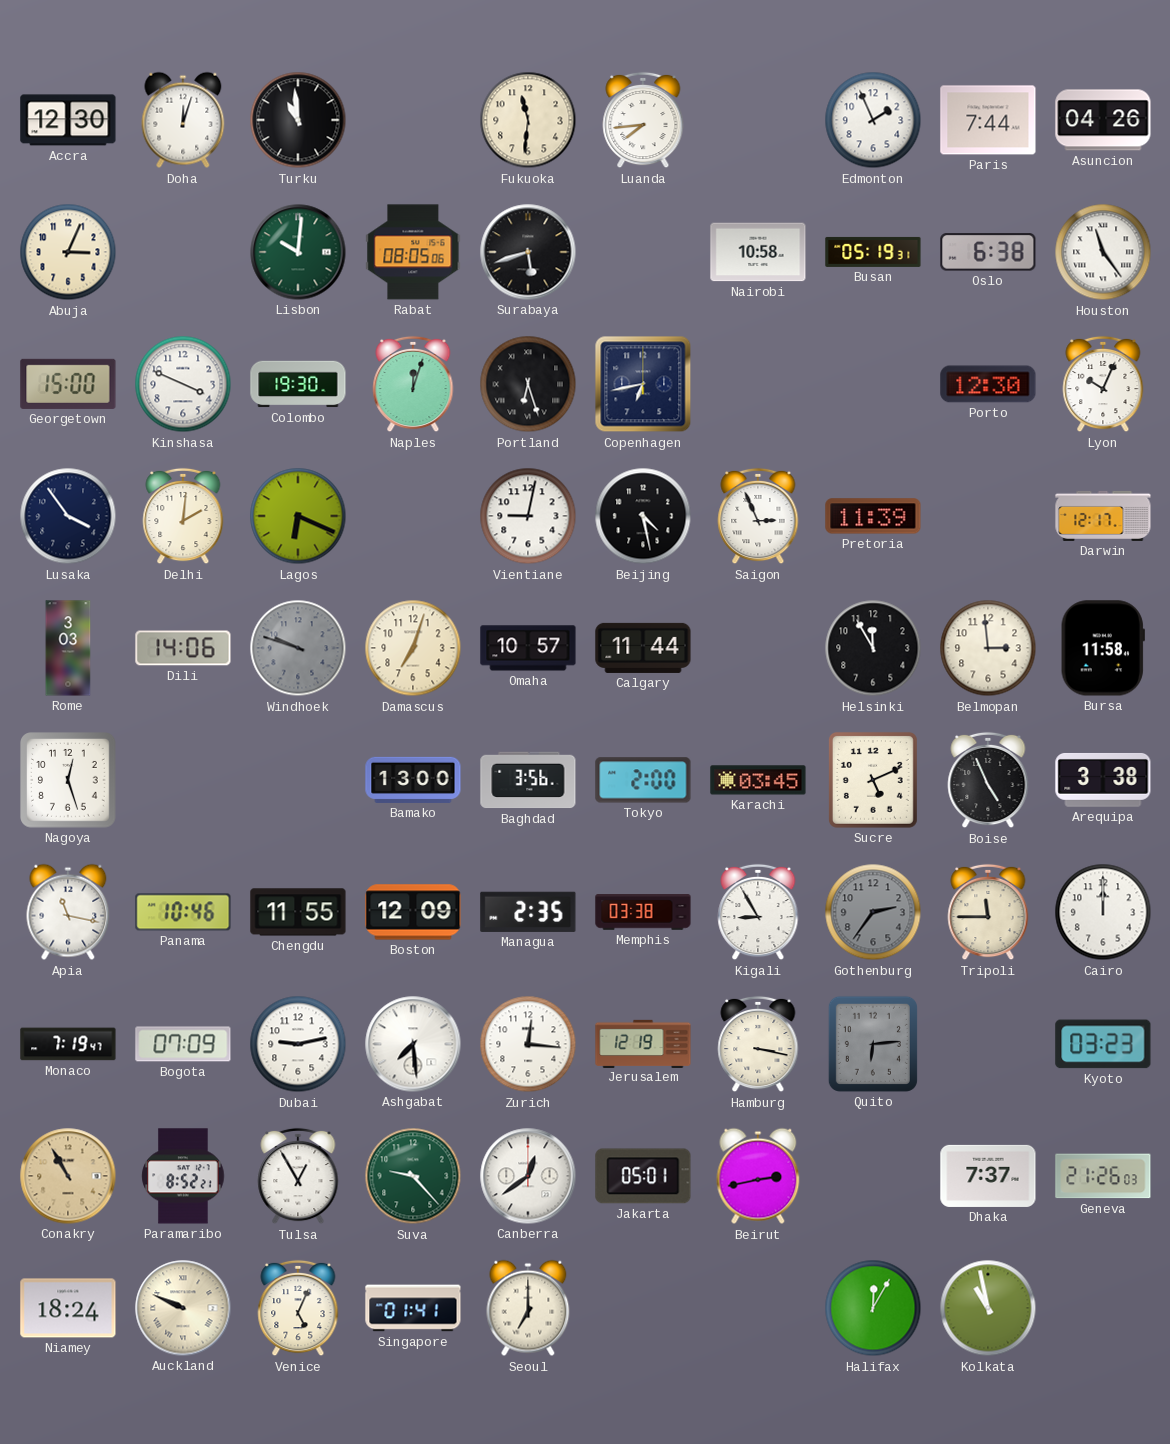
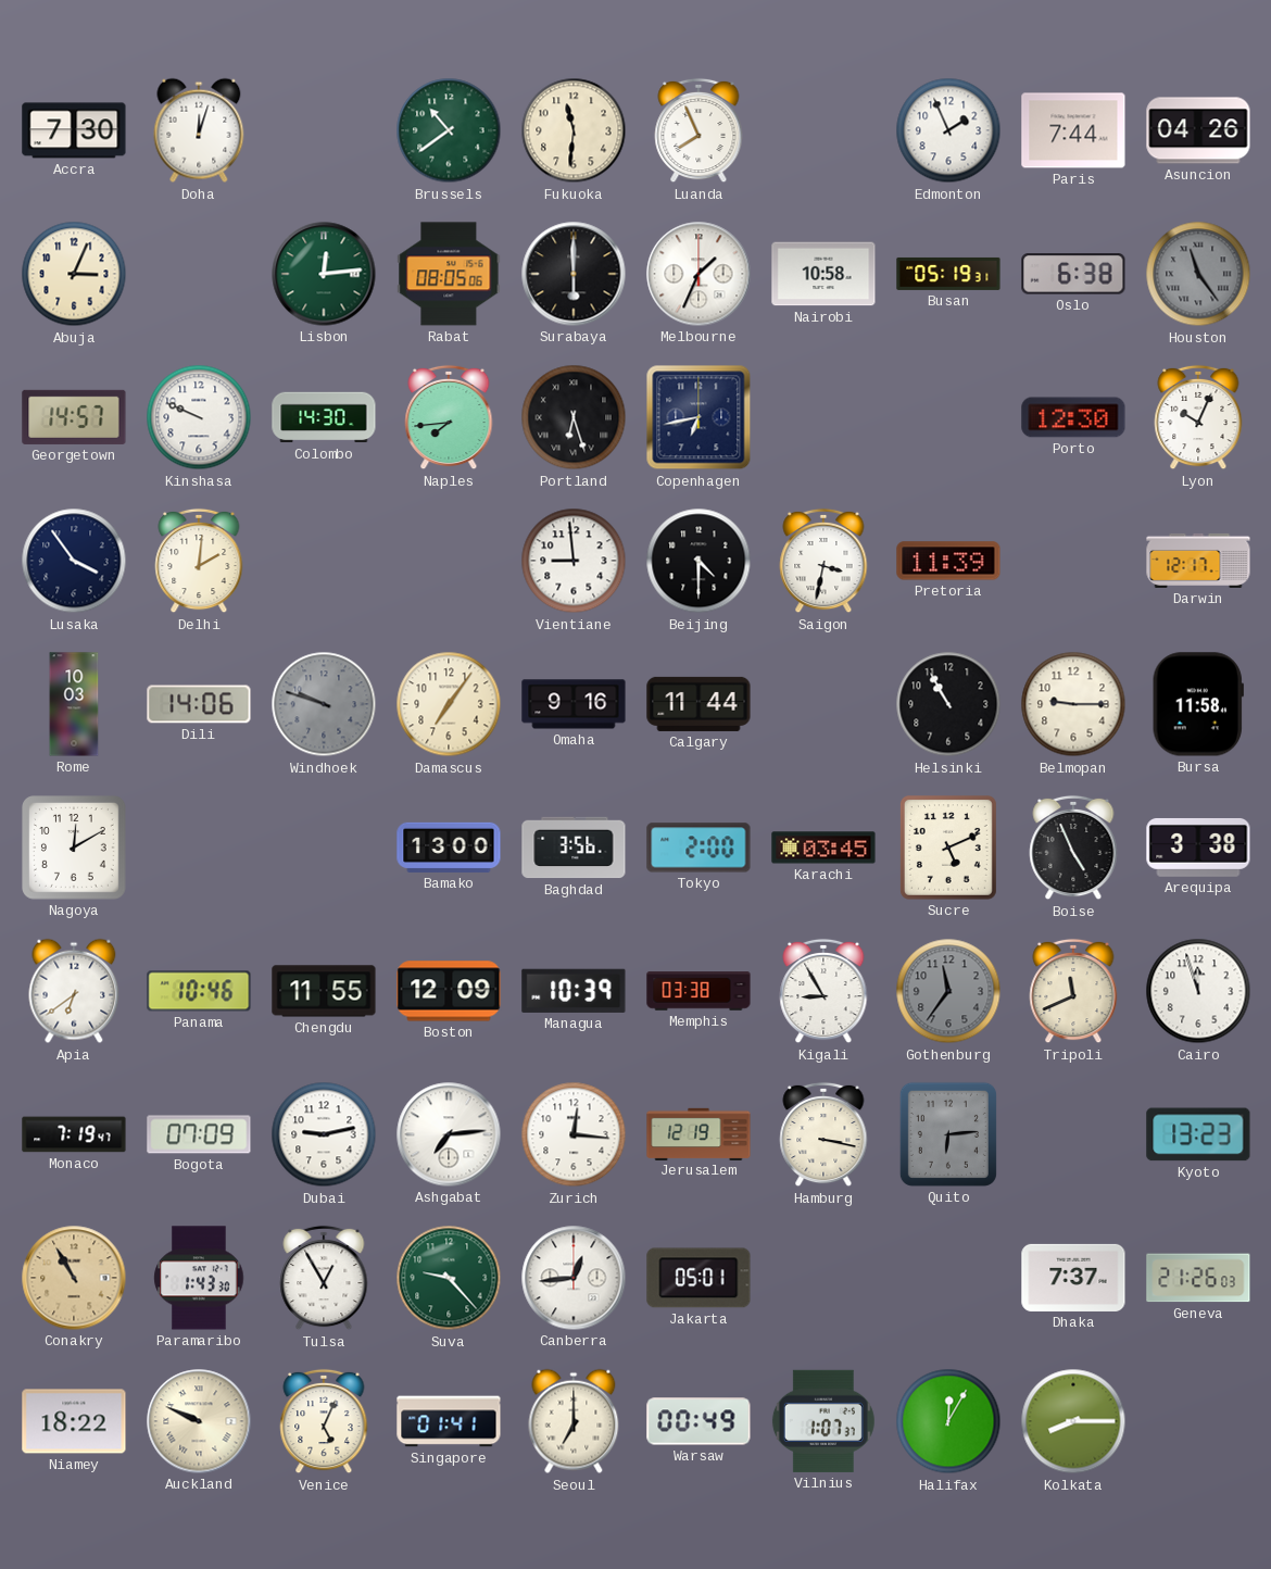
Accra: 12:30 -> 7:30 (74, 130)
Turku: 10:59 -> none (298, 120)
Brussels: none -> 10:39 (449, 130)
Luanda: 7:44 -> 7:56 (699, 130)
Lisbon: 10:01 -> 12:14 (324, 274)
Surabaya: 5:42 -> 6:00 (574, 274)
Melbourne: none -> 1:34 (699, 274)
Houston dial: white -> grey (1198, 274)
Georgetown: 15:00 -> 14:57 (74, 417)
Kinshasa: 3:49 -> 9:49 (199, 417)
Colombo: 19:30 -> 14:30 (324, 417)
Naples: 12:03 -> 7:44 (449, 417)
Lagos: 6:19 -> none (298, 516)
Vientiane: 9:02 -> 8:59 (574, 561)
Beijing: 4:28 -> 4:30 (699, 561)
Saigon: 2:56 -> 3:32 (823, 561)
Rome: 3:03 -> 10:03 (74, 704)
Damascus: 7:03 -> 7:06 (449, 704)
Omaha: 10:57 -> 9:16 (574, 704)
Helsinki: 11:55 -> 10:55 (948, 704)
Belmopan: 2:59 -> 9:15 (1073, 704)
Nagoya: 12:27 -> 12:10 (75, 849)
Apia: 11:17 -> 6:39 (74, 991)
Managua: 2:35 -> 10:39 (574, 991)
Gothenburg: 2:36 -> 11:36 (948, 991)
Tripoli: 11:45 -> 11:41 (1073, 991)
Cairo: 12:00 -> 11:57 (1198, 991)
Ashgabat: 7:29 -> 7:14 (449, 1134)
Kyoto: 03:23 -> 13:23 (1198, 1134)
Paramaribo: 8:52 -> 1:43 (199, 1278)
Canberra: 12:39 -> 12:44 (574, 1278)
Beirut: 2:43 -> none (758, 1176)
Niamey: 18:24 -> 18:22 (74, 1421)
Warsaw: none -> 00:49 (699, 1421)
Vilnius: none -> 1:07 (823, 1421)
Kolkata: 10:58 -> 8:15 (1073, 1421)
